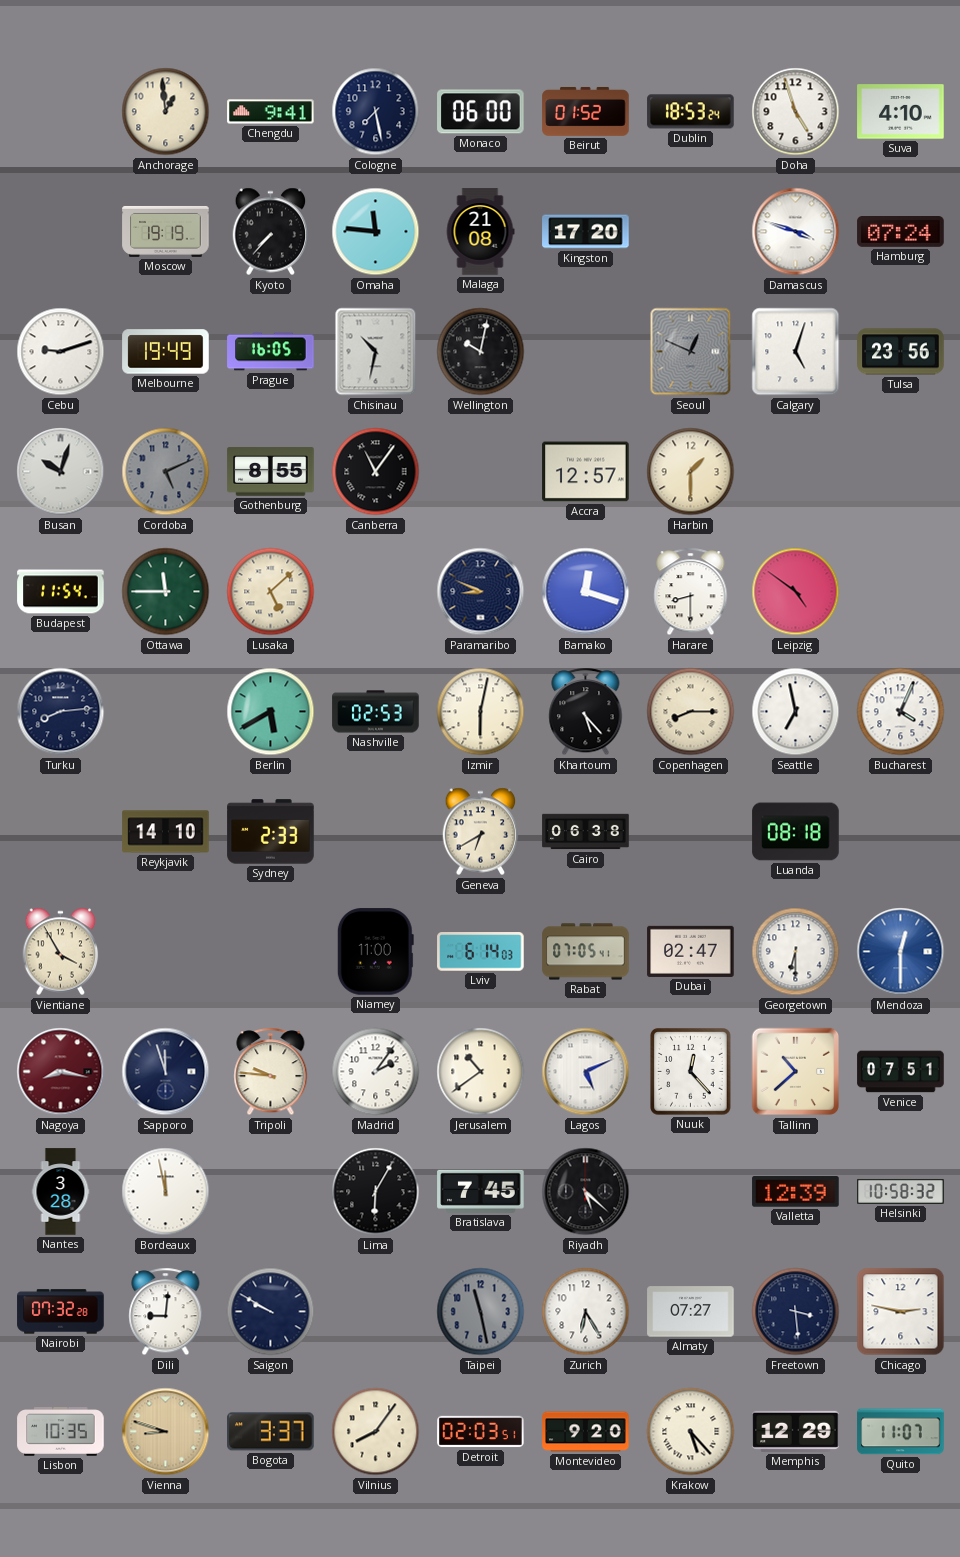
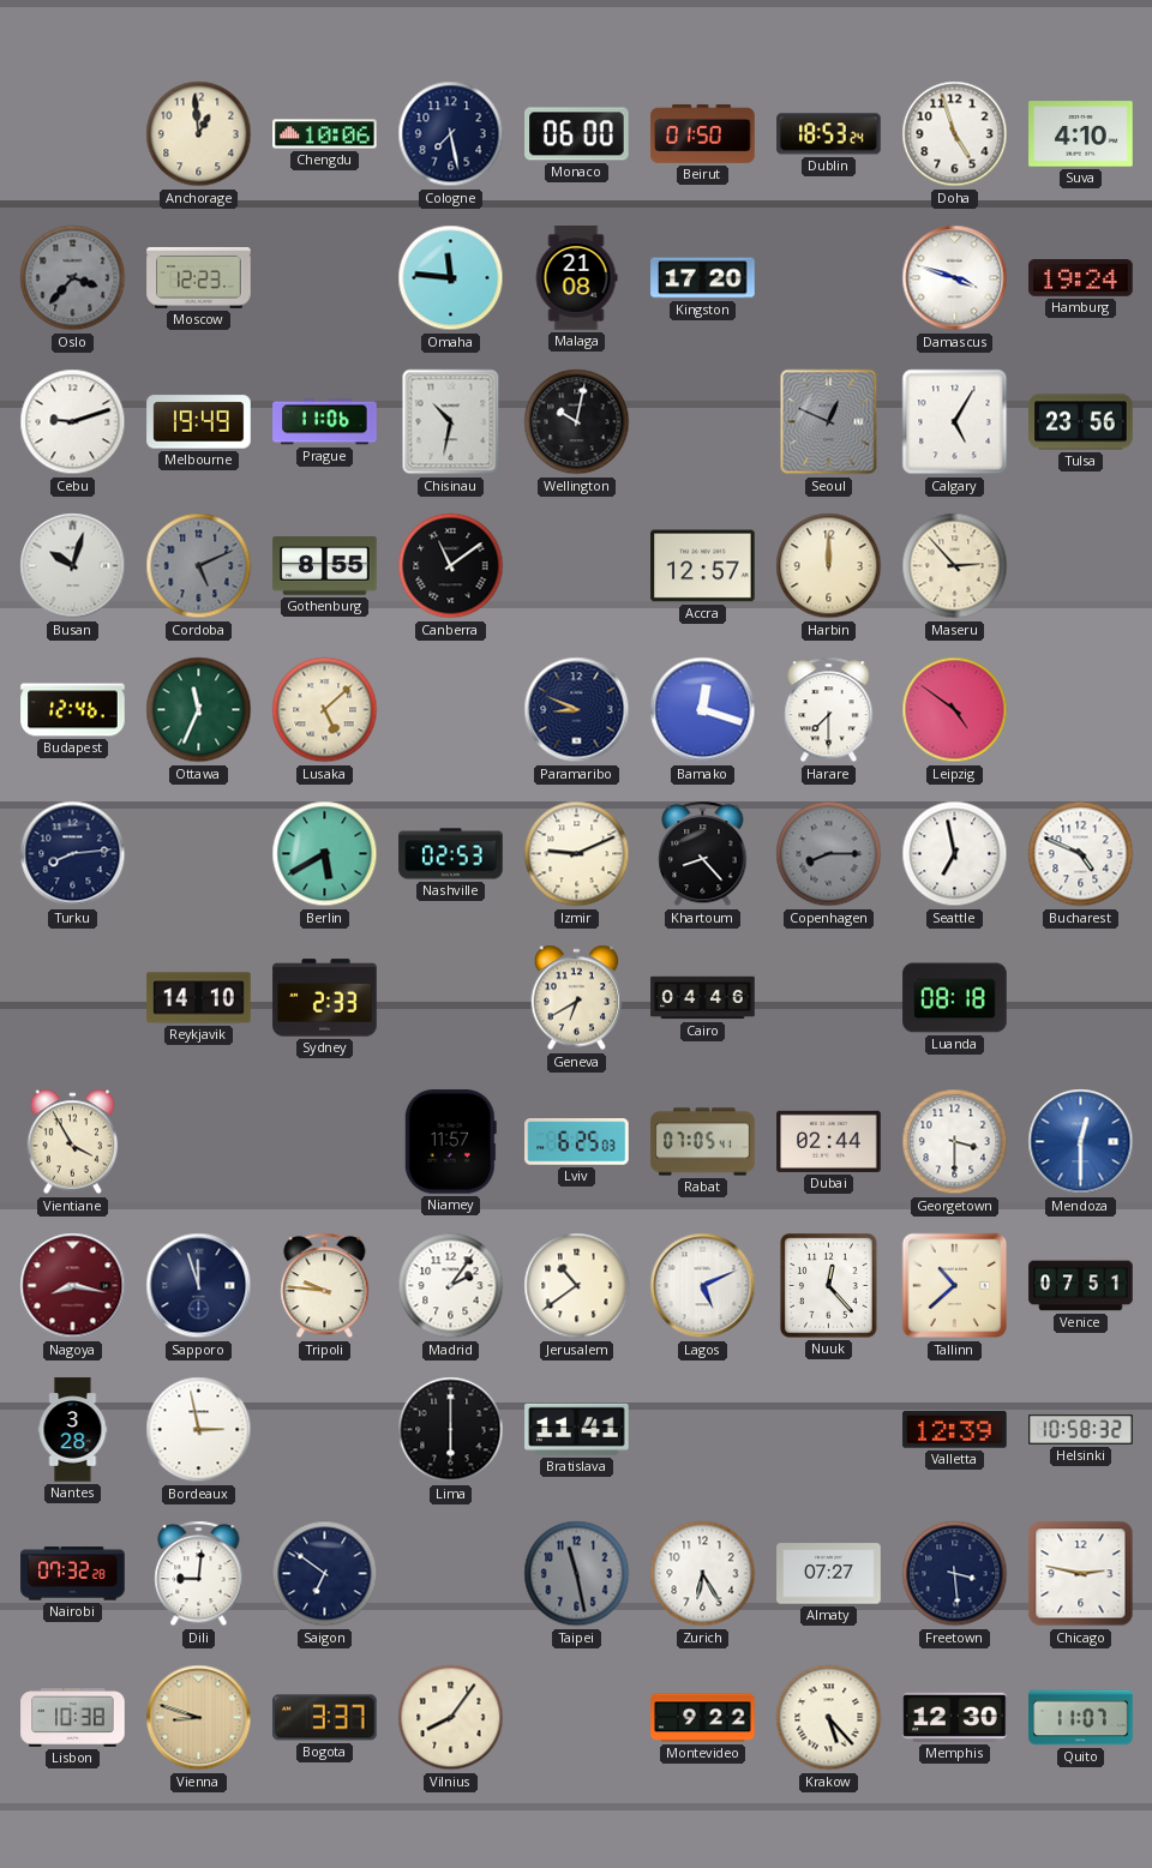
Chengdu: 9:41 -> 10:06 (325, 134)
Beirut: 01:52 -> 01:50 (703, 133)
Oslo: none -> 3:37 (73, 278)
Moscow: 19:19 -> 12:23 (199, 277)
Kyoto: 7:37 -> none (271, 232)
Hamburg: 07:24 -> 19:24 (1081, 278)
Prague: 16:05 -> 11:06 (325, 422)
Calgary: 5:03 -> 5:05 (955, 422)
Canberra: 11:06 -> 11:09 (451, 566)
Harbin: 1:30 -> 12:00 (829, 566)
Maseru: none -> 2:53 (955, 566)
Budapest: 11:54 -> 12:46 (73, 710)
Ottawa: 11:45 -> 11:34 (199, 710)
Harare: 8:30 -> 7:30 (829, 710)
Izmir: 6:02 -> 9:11 (577, 854)
Khartoum: 5:23 -> 8:23 (703, 854)
Copenhagen dial: cream -> grey (829, 854)
Bucharest: 4:04 -> 4:49 (1081, 854)
Cairo: 06:38 -> 04:46 (703, 998)
Niamey: 11:00 -> 11:57 (450, 1142)
Lviv: 6:14 -> 6:25 (577, 1142)
Dubai: 02:47 -> 02:44 (829, 1141)
Georgetown: 6:30 -> 3:30 (955, 1142)
Bordeaux: 11:58 -> 2:58 (199, 1430)
Lima: 6:05 -> 6:00 (451, 1430)
Bratislava: 7:45 -> 11:41 (577, 1429)
Riyadh: 5:22 -> none (586, 1192)
Saigon: 9:50 -> 6:51 (325, 1574)
Lisbon: 10:35 -> 10:38 (73, 1718)
Detroit: 02:03 -> none (481, 1432)
Montevideo: 9:20 -> 9:22 (703, 1718)
Memphis: 12:29 -> 12:30 (955, 1717)
